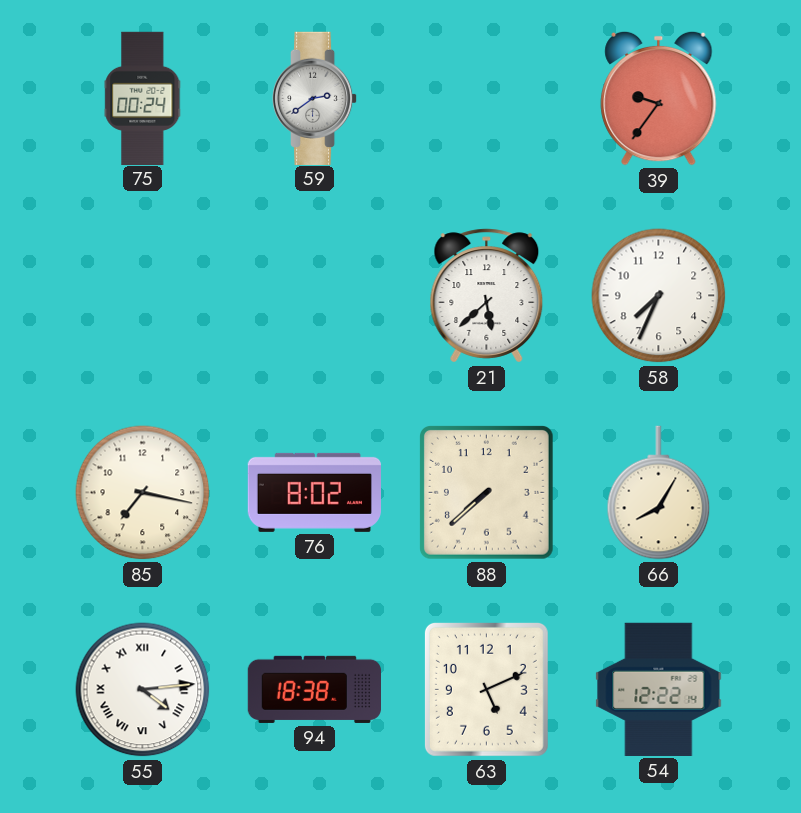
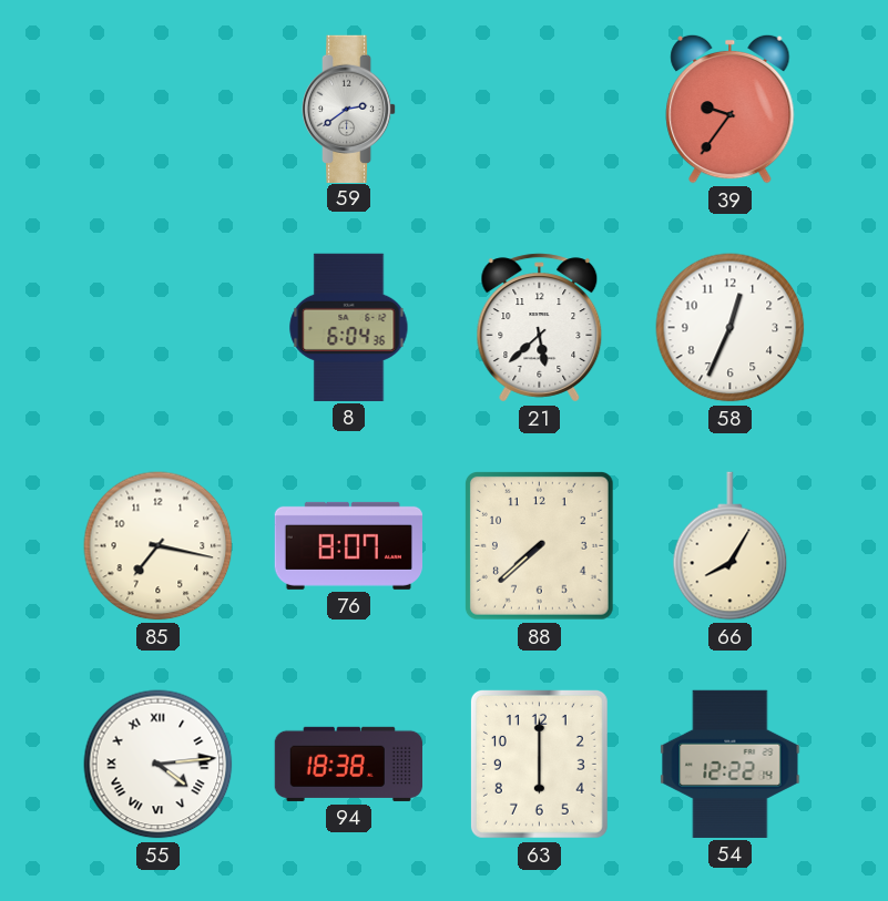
75: 00:24 -> none (143, 98)
8: none -> 6:04 (349, 327)
58: 7:34 -> 12:34 (731, 328)
76: 8:02 -> 8:07 (348, 545)
63: 5:11 -> 6:00 (539, 764)
